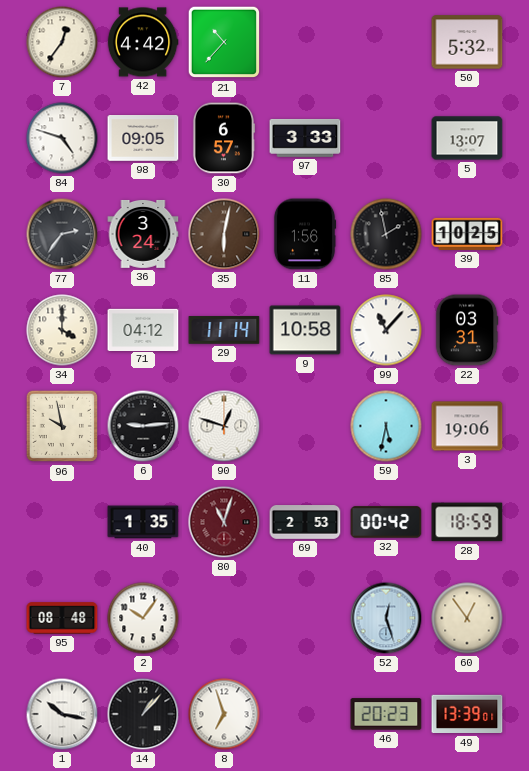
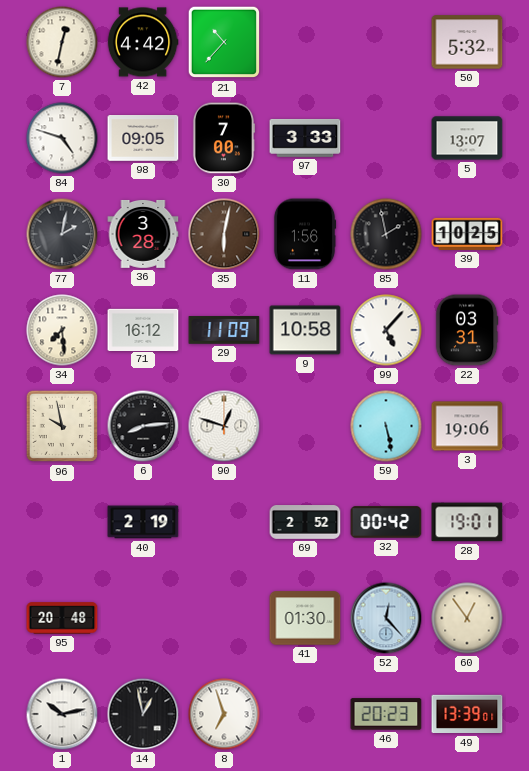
7: 12:36 -> 12:32 (62, 42)
30: 6:57 -> 7:00 (223, 138)
77: 2:36 -> 2:02 (62, 234)
36: 3:24 -> 3:28 (143, 234)
34: 4:00 -> 7:29 (62, 330)
71: 04:12 -> 16:12 (143, 329)
29: 11:14 -> 11:09 (224, 330)
99: 11:07 -> 5:07 (386, 330)
6: 9:14 -> 8:14 (143, 426)
59: 5:32 -> 5:28 (386, 426)
40: 1:35 -> 2:19 (143, 522)
80: 11:03 -> none (224, 522)
69: 2:53 -> 2:52 (305, 522)
28: 18:59 -> 19:01 (467, 522)
95: 08:48 -> 20:48 (62, 618)
2: 10:06 -> none (143, 618)
41: none -> 01:30 (305, 618)
52: 12:27 -> 12:23 (386, 618)
1: 10:17 -> 10:13 (62, 714)
14: 1:07 -> 12:58 (143, 714)
